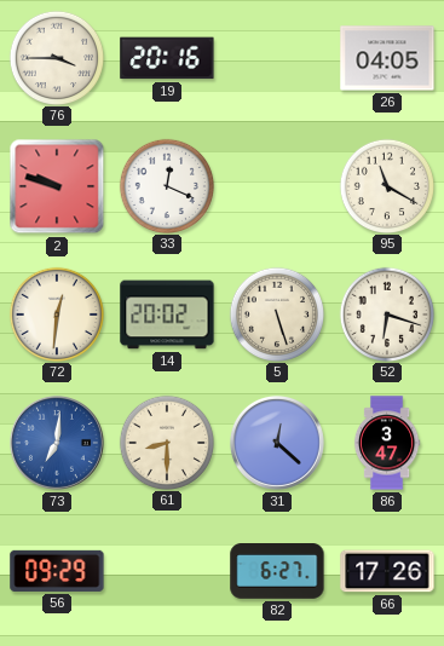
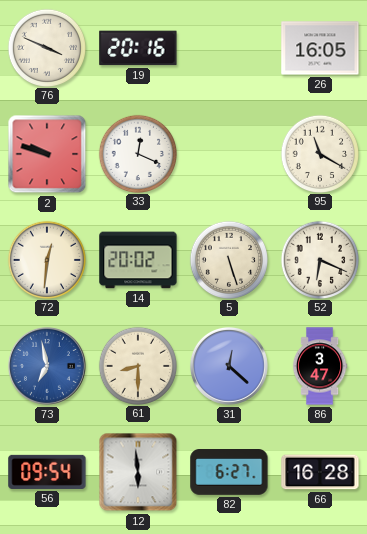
76: 3:45 -> 3:49 (46, 47)
26: 04:05 -> 16:05 (320, 48)
52: 6:18 -> 6:19 (319, 259)
73: 7:01 -> 6:58 (47, 366)
56: 09:29 -> 09:54 (47, 472)
12: none -> 5:59 (138, 472)
66: 17:26 -> 16:28 (320, 472)
